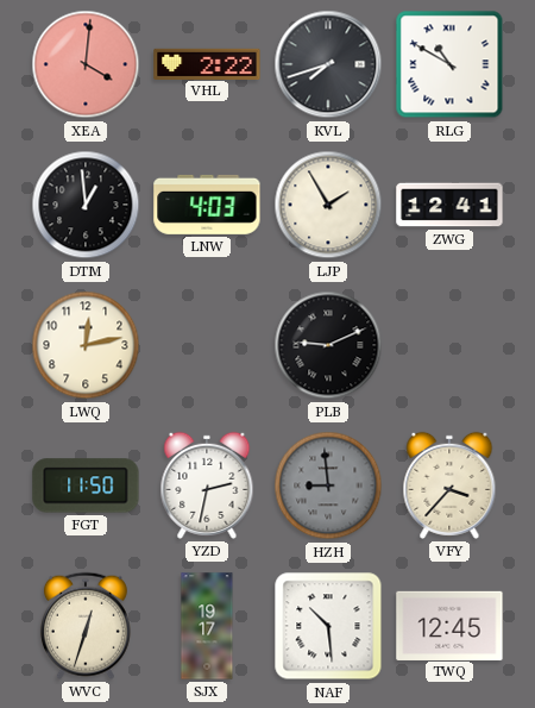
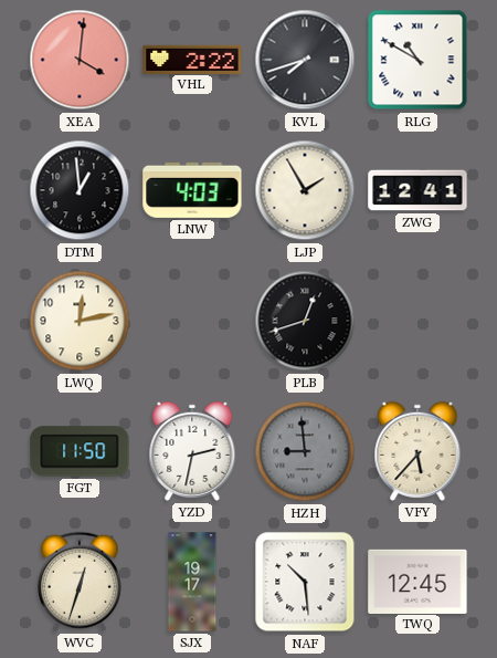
PLB: 9:11 -> 12:42 (305, 321)
VFY: 3:37 -> 5:37 (417, 451)
